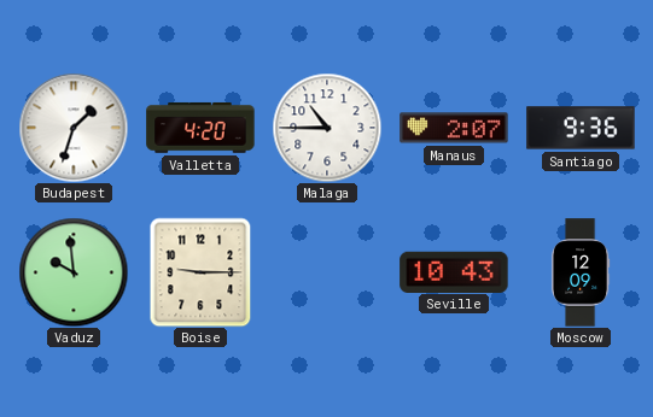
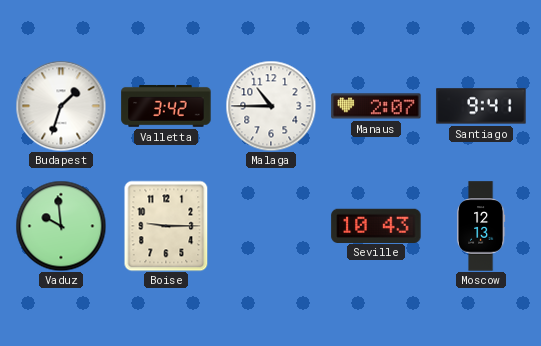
Valletta: 4:20 -> 3:42 (166, 106)
Santiago: 9:36 -> 9:41 (481, 106)
Moscow: 12:09 -> 12:13 (481, 226)
